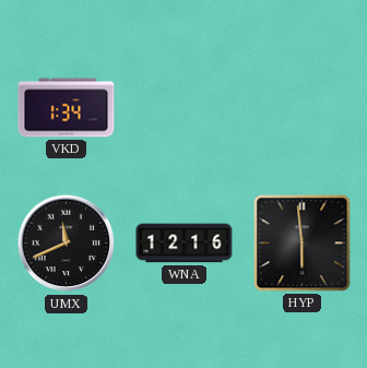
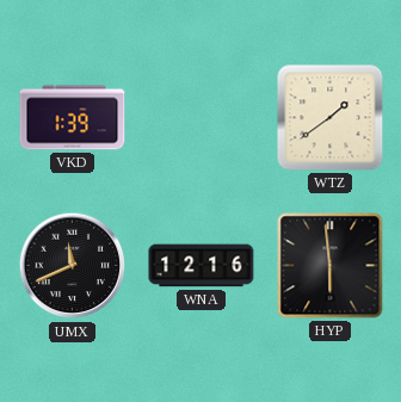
VKD: 1:34 -> 1:39 (73, 118)
WTZ: none -> 1:39 (331, 118)
